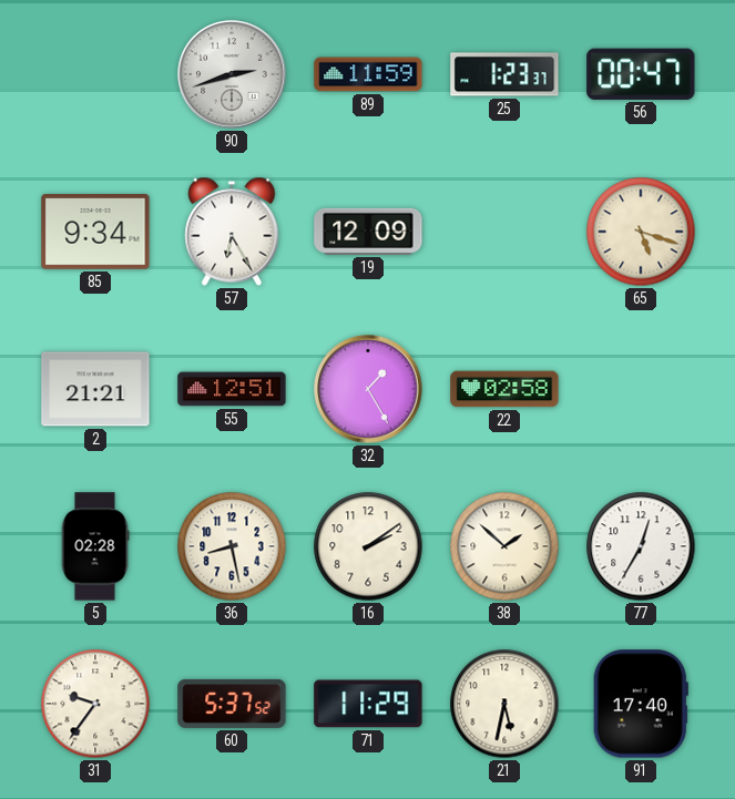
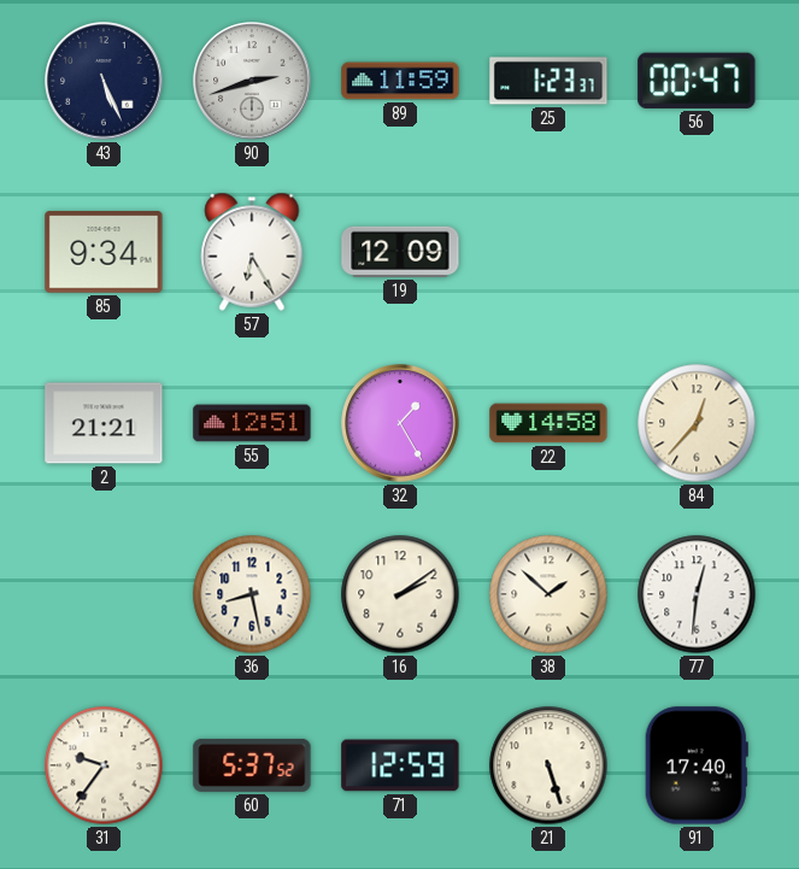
43: none -> 5:26 (104, 81)
65: 5:18 -> none (641, 232)
22: 02:58 -> 14:58 (548, 423)
84: none -> 12:37 (697, 423)
5: 02:28 -> none (95, 546)
77: 12:35 -> 12:31 (697, 594)
71: 11:29 -> 12:59 (400, 765)
21: 5:32 -> 5:27 (548, 765)
